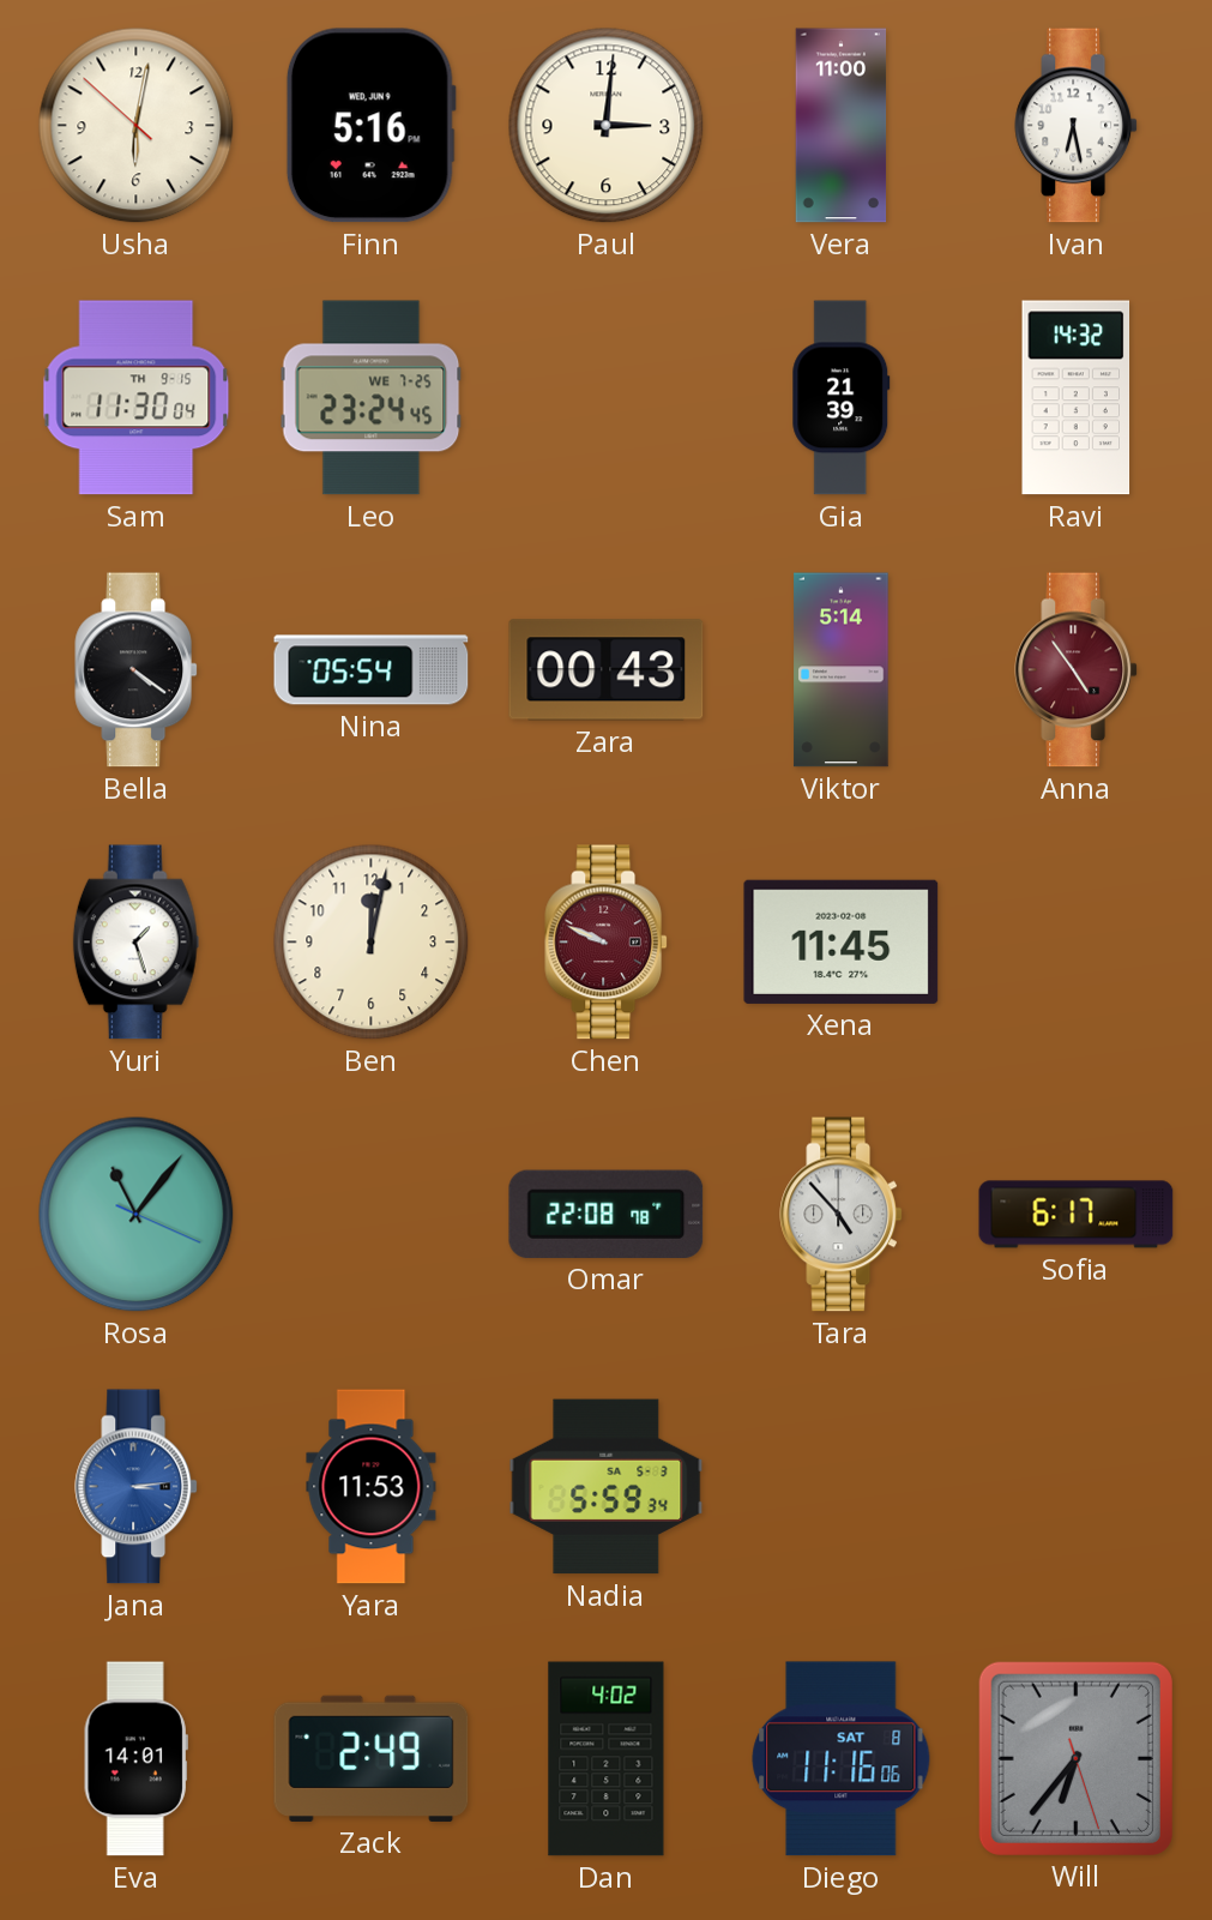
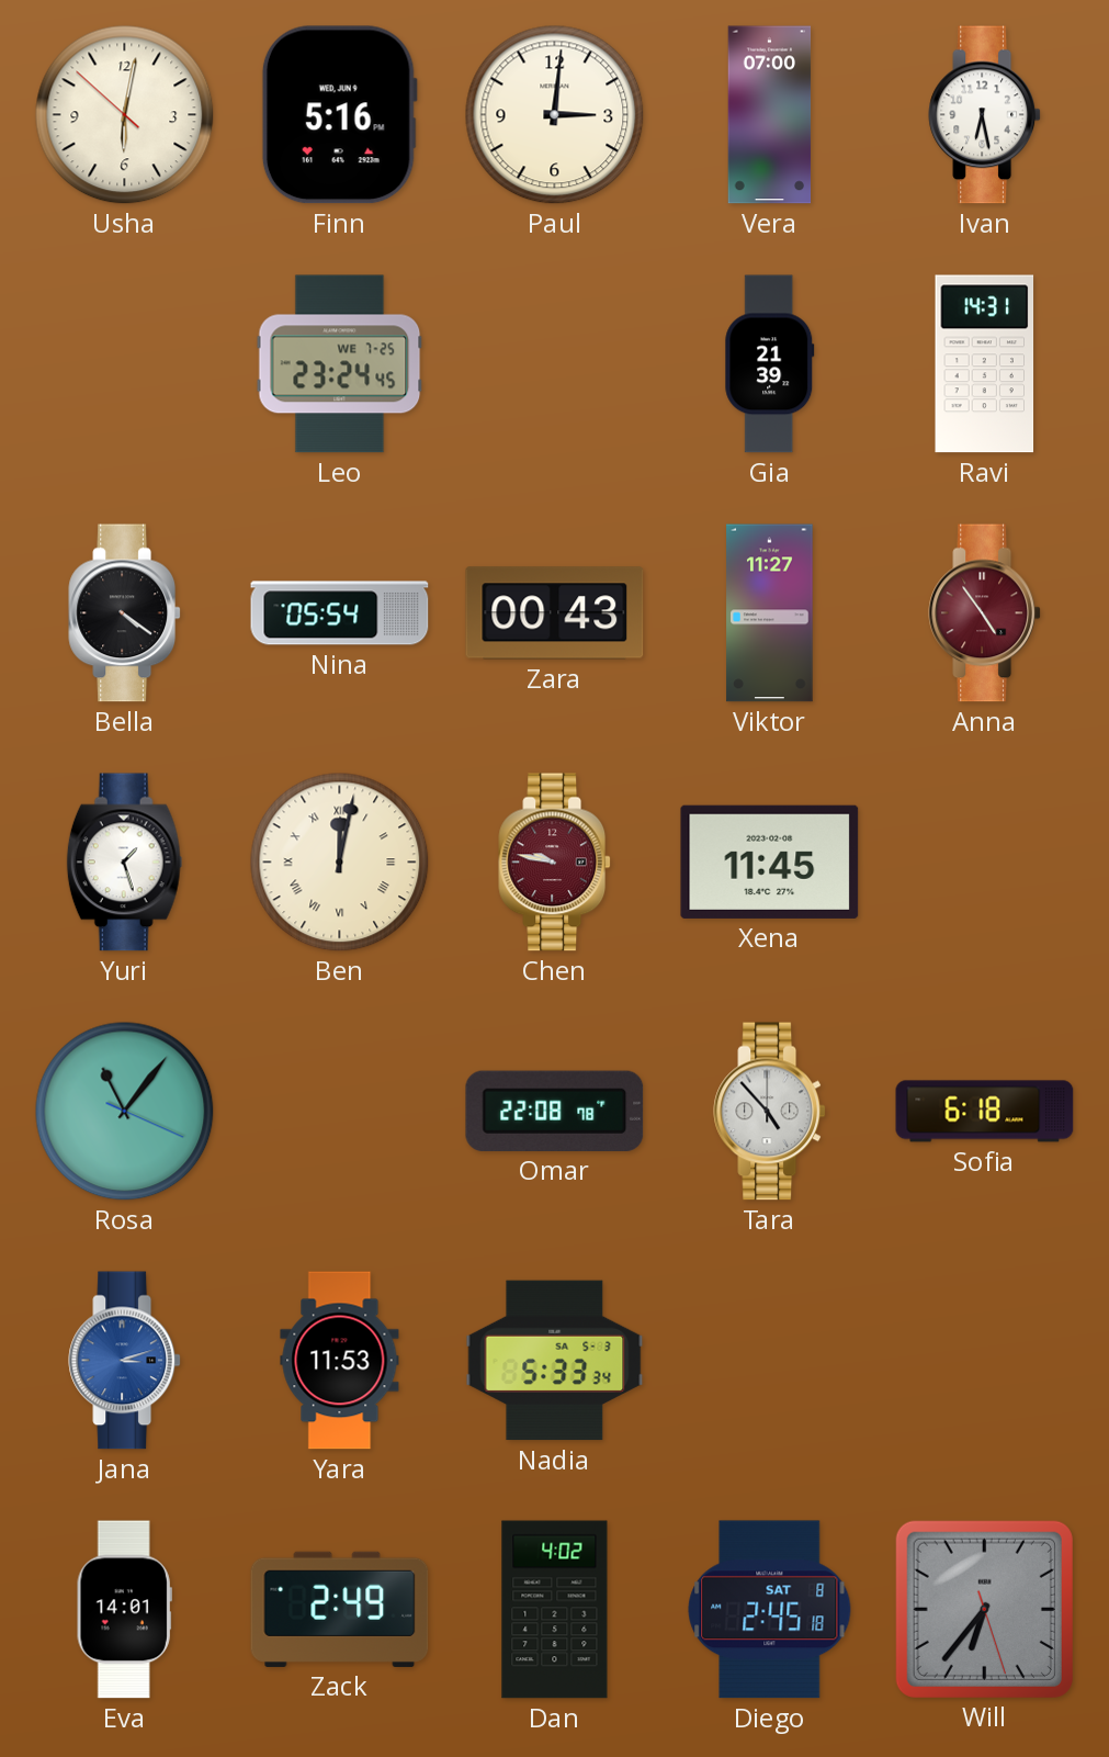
Vera: 11:00 -> 07:00 (770, 115)
Sam: 11:30 -> none (137, 398)
Ravi: 14:32 -> 14:31 (985, 364)
Viktor: 5:14 -> 11:27 (770, 613)
Ben numerals: Arabic -> Roman (340, 863)
Chen: 9:49 -> 9:47 (555, 863)
Sofia: 6:17 -> 6:18 (985, 1112)
Jana: 3:14 -> 3:12 (125, 1361)
Nadia: 5:59 -> 5:33 (555, 1361)
Diego: 11:16 -> 2:45 (770, 1610)
